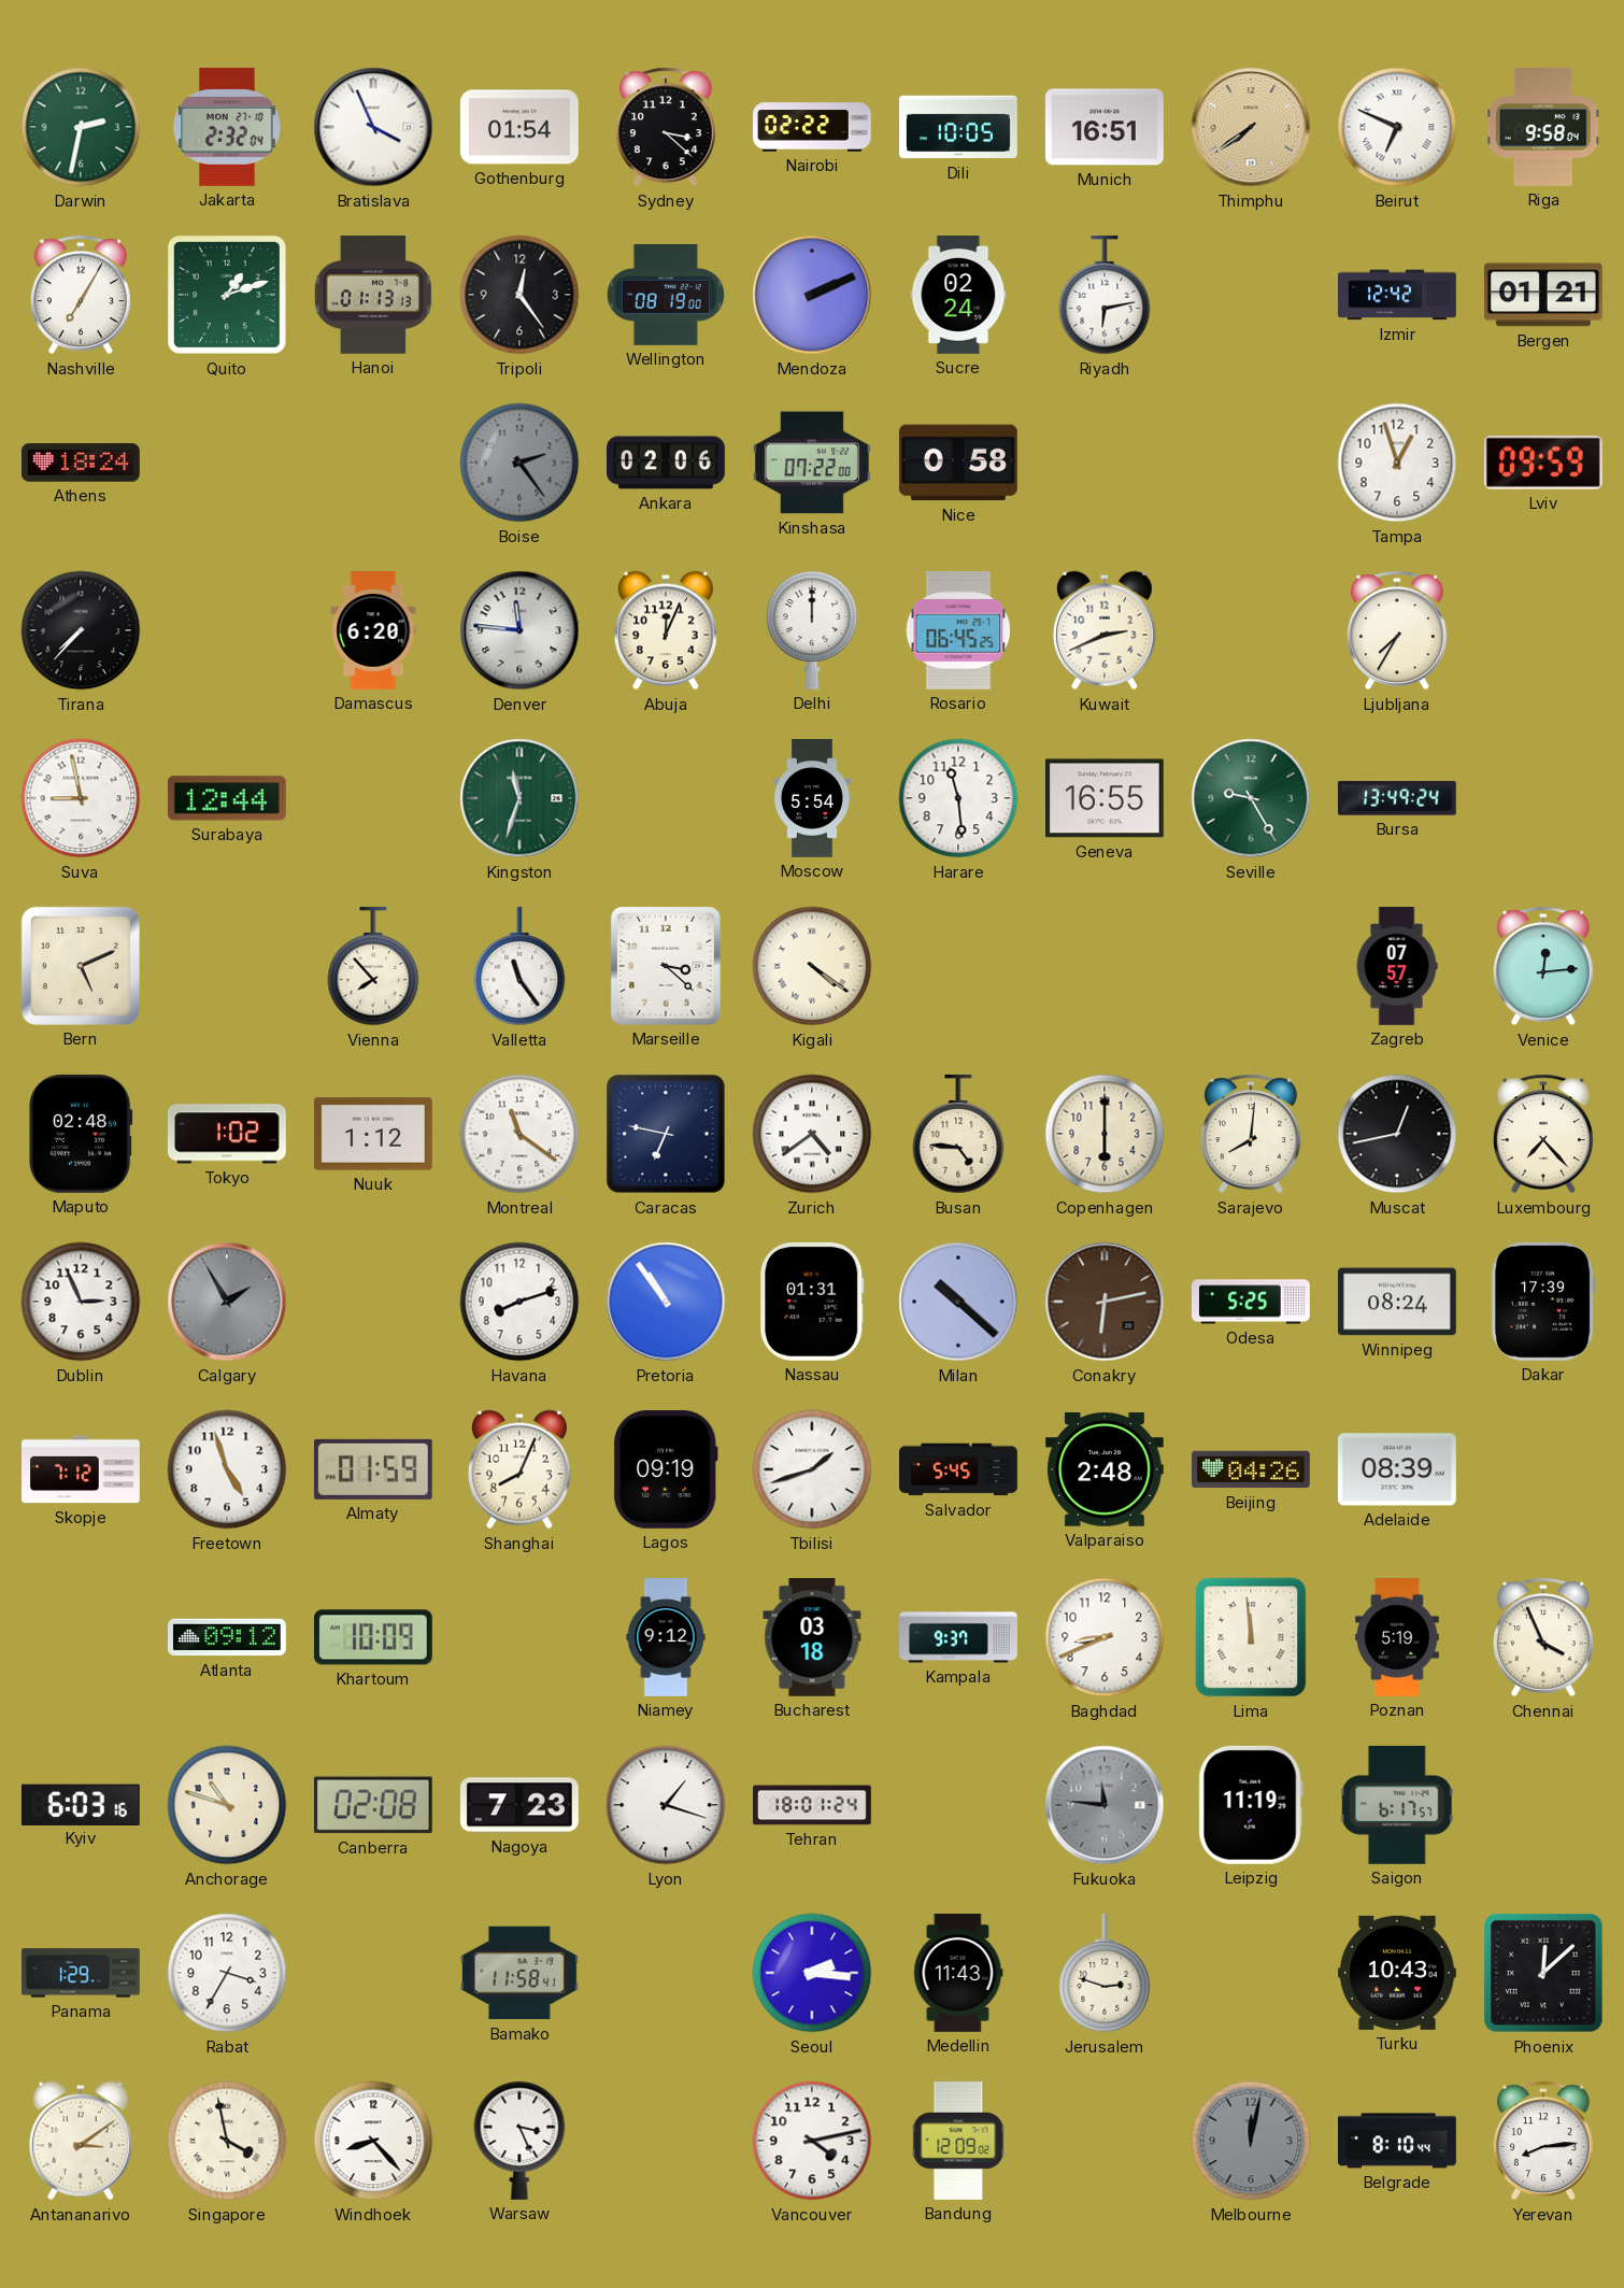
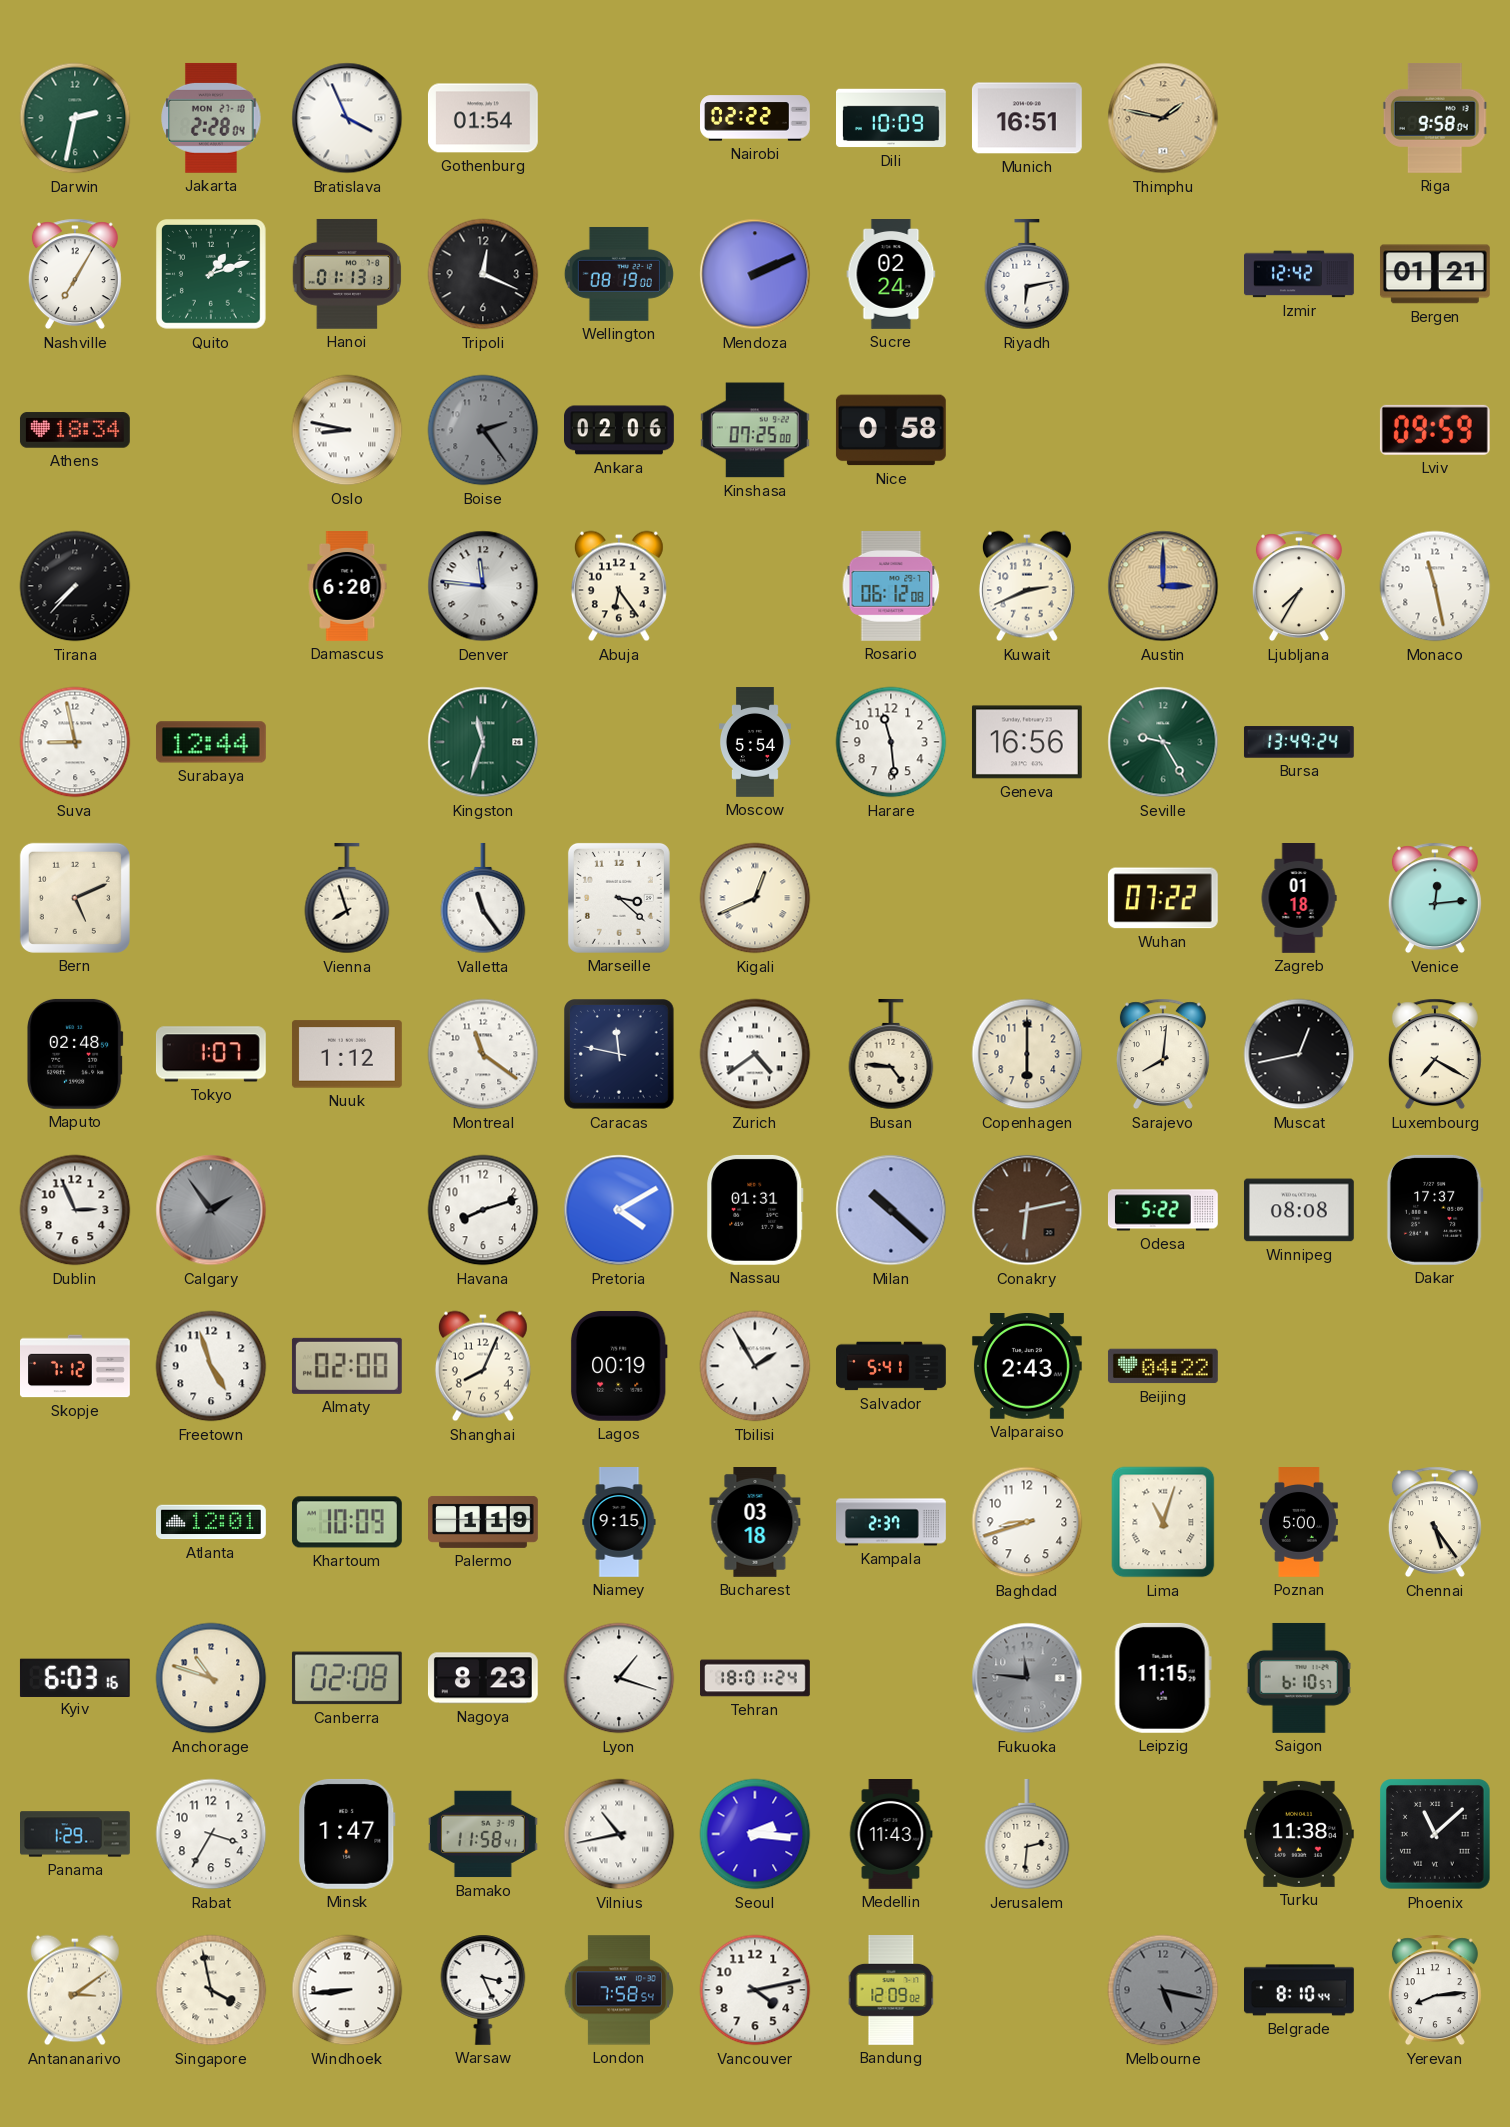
Jakarta: 2:32 -> 2:28 (211, 118)
Sydney: 3:22 -> none (666, 127)
Dili: 10:05 -> 10:09 (892, 118)
Thimphu: 7:39 -> 1:47 (1163, 118)
Beirut: 6:49 -> none (1397, 127)
Tripoli: 12:24 -> 12:19 (483, 274)
Athens: 18:24 -> 18:34 (75, 430)
Oslo: none -> 8:47 (347, 430)
Kinshasa: 07:22 -> 07:25 (755, 430)
Tampa: 12:57 -> none (1397, 463)
Abuja: 12:04 -> 6:24 (619, 586)
Delhi: 12:00 -> none (812, 630)
Rosario: 06:45 -> 06:12 (891, 586)
Austin: none -> 3:00 (1163, 586)
Monaco: none -> 11:28 (1435, 586)
Geneva: 16:55 -> 16:56 (1027, 742)
Vienna: 7:53 -> 7:57 (347, 899)
Kigali: 4:21 -> 12:41 (755, 898)
Wuhan: none -> 07:22 (1163, 898)
Zagreb: 07:57 -> 01:18 (1299, 898)
Tokyo: 1:02 -> 1:07 (211, 1054)
Caracas: 6:47 -> 11:47 (620, 1055)
Luxembourg: 7:23 -> 7:20 (1435, 1054)
Calgary: 1:55 -> 1:54 (211, 1210)
Pretoria: 10:54 -> 4:10 (619, 1210)
Odesa: 5:25 -> 5:22 (1163, 1210)
Winnipeg: 08:24 -> 08:08 (1299, 1210)
Dakar: 17:39 -> 17:37 (1435, 1210)
Almaty: 01:59 -> 02:00 (347, 1366)
Lagos: 09:19 -> 00:19 (619, 1366)
Tbilisi: 1:42 -> 1:55 (755, 1366)
Salvador: 5:45 -> 5:41 (891, 1366)
Valparaiso: 2:48 -> 2:43 (1027, 1366)
Beijing: 04:26 -> 04:22 (1163, 1366)
Adelaide: 08:39 -> none (1397, 1469)
Atlanta: 09:12 -> 12:01 (212, 1522)
Palermo: none -> 1:19 (484, 1522)
Niamey: 9:12 -> 9:15 (619, 1522)
Kampala: 9:37 -> 2:37 (891, 1522)
Baghdad: 8:41 -> 8:42 (1027, 1522)
Lima: 11:59 -> 11:03 (1163, 1522)
Poznan: 5:19 -> 5:00 (1299, 1523)
Chennai: 3:56 -> 5:24 (1435, 1522)
Nagoya: 7:23 -> 8:23 (483, 1678)
Leipzig: 11:19 -> 11:15 (1163, 1678)
Saigon: 6:17 -> 6:10 (1299, 1678)
Minsk: none -> 1:47 (347, 1834)
Vilnius: none -> 10:43 (619, 1834)
Jerusalem: 2:48 -> 2:31 (1027, 1835)
Turku: 10:43 -> 11:38 (1299, 1834)
Phoenix: 12:08 -> 11:08 (1436, 1835)
Windhoek: 8:23 -> 8:44 (347, 1990)
London: none -> 7:58 (619, 1990)
Melbourne: 12:02 -> 5:17 (1163, 1990)
